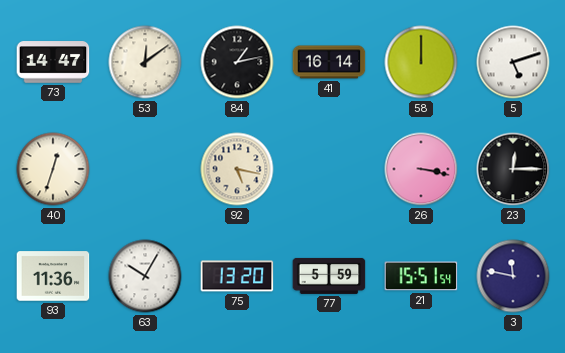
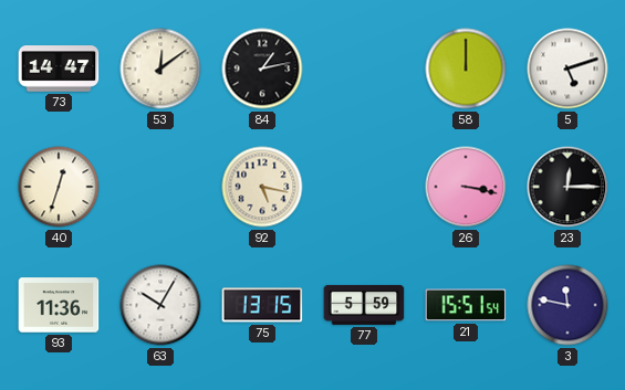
41: 16:14 -> none (329, 62)
75: 13:20 -> 13:15 (262, 305)
